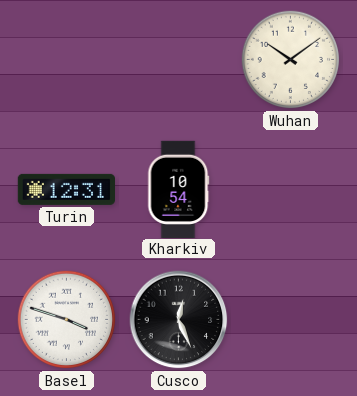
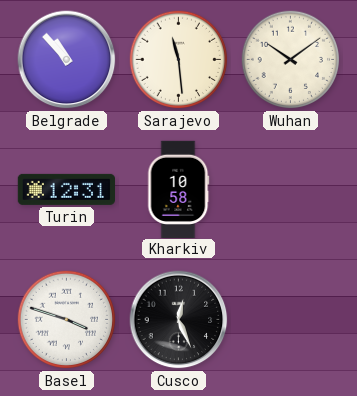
Belgrade: none -> 10:53 (67, 60)
Sarajevo: none -> 11:29 (179, 60)
Kharkiv: 10:54 -> 10:58 (178, 189)
